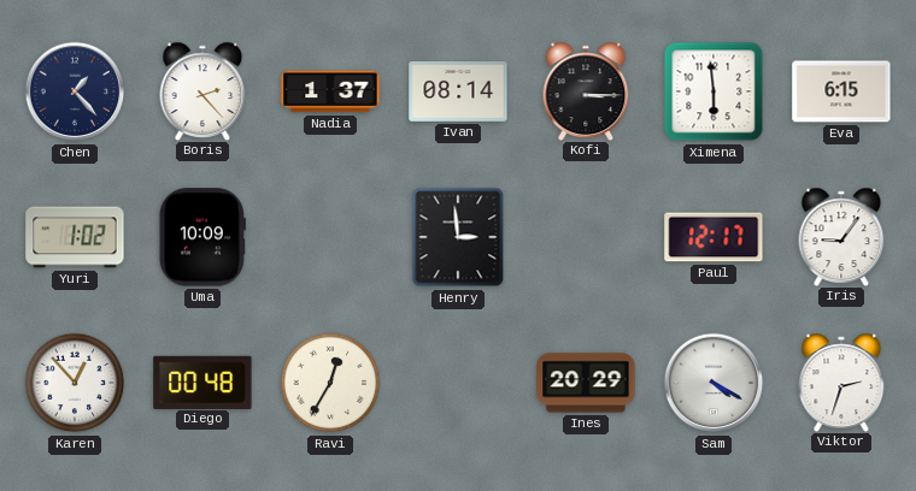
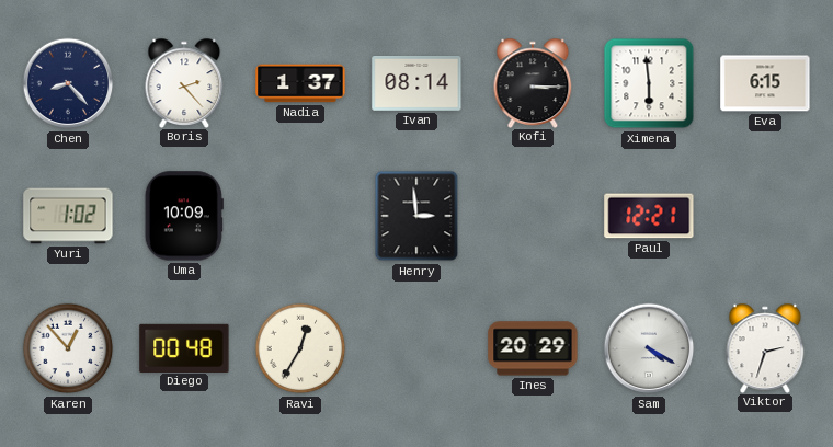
Chen: 1:23 -> 8:23 (68, 83)
Paul: 12:17 -> 12:21 (649, 216)
Iris: 9:06 -> none (841, 236)
